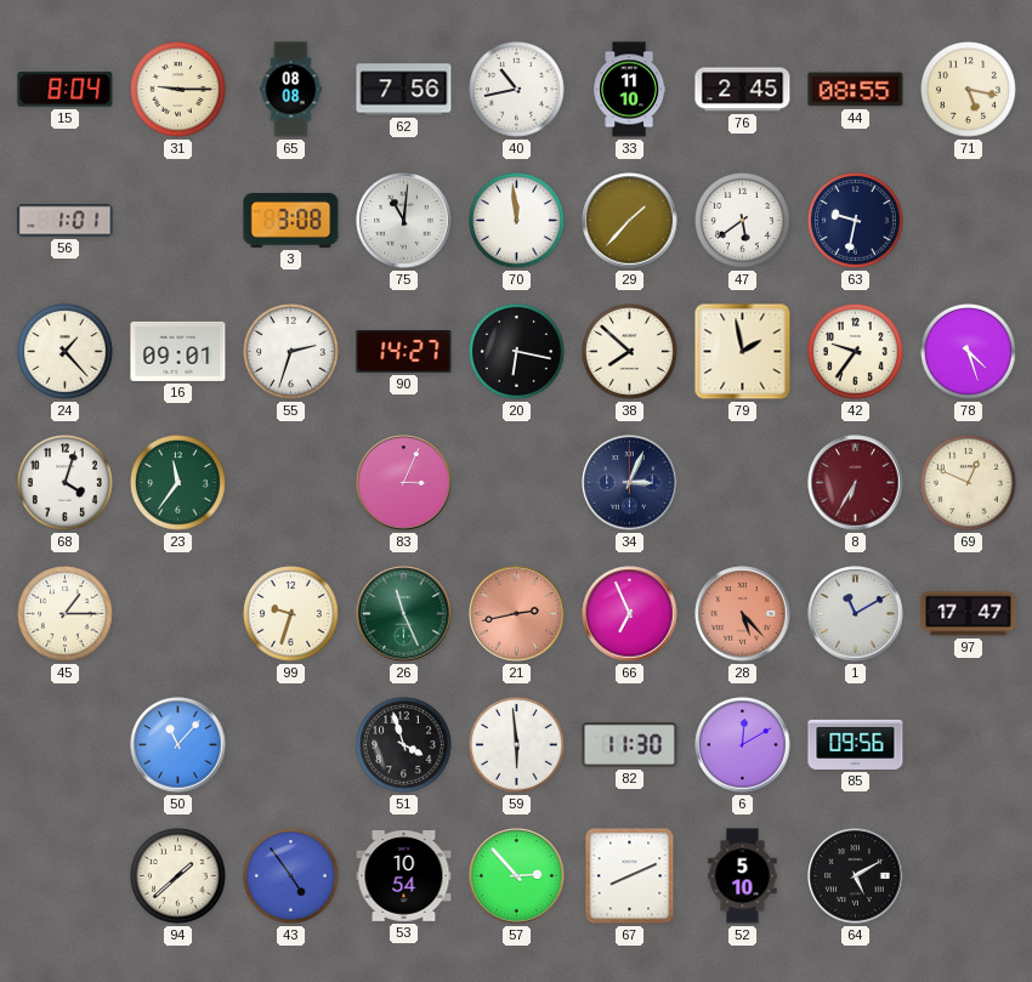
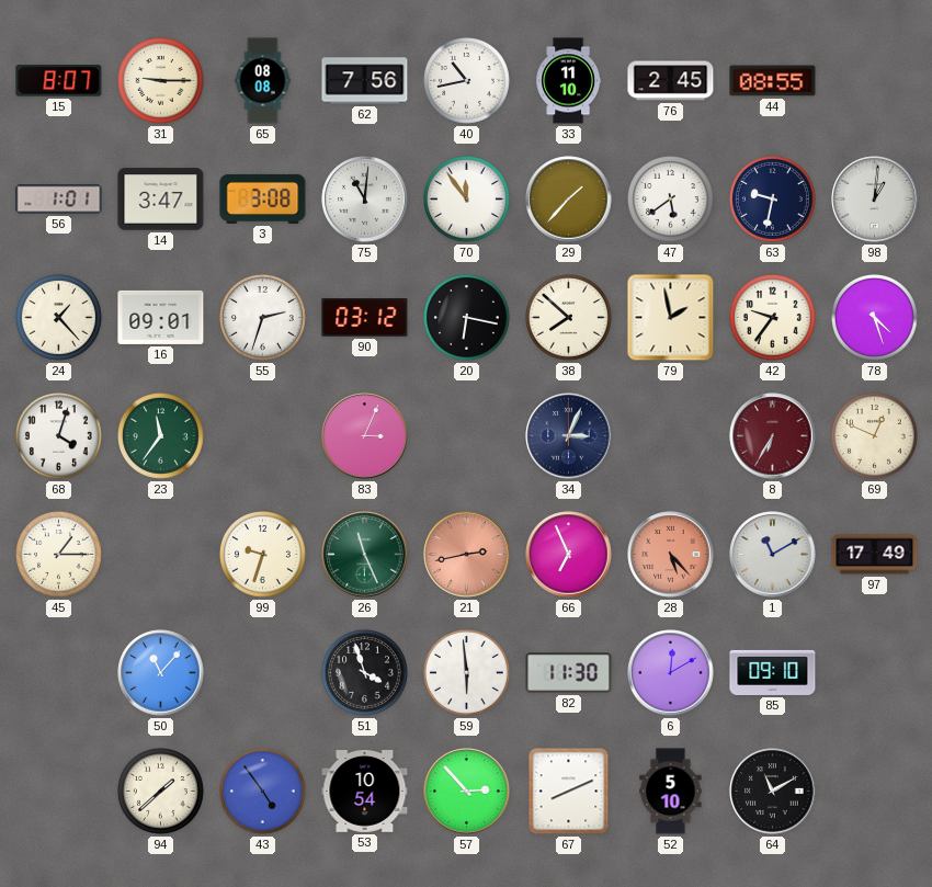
15: 8:04 -> 8:07 (59, 81)
71: 5:17 -> none (969, 90)
14: none -> 3:47 (161, 200)
70: 11:59 -> 11:54 (467, 200)
98: none -> 1:01 (875, 200)
90: 14:27 -> 03:12 (365, 318)
97: 17:47 -> 17:49 (875, 555)
85: 09:56 -> 09:10 (773, 672)
64: 5:10 -> 11:10 (773, 792)
